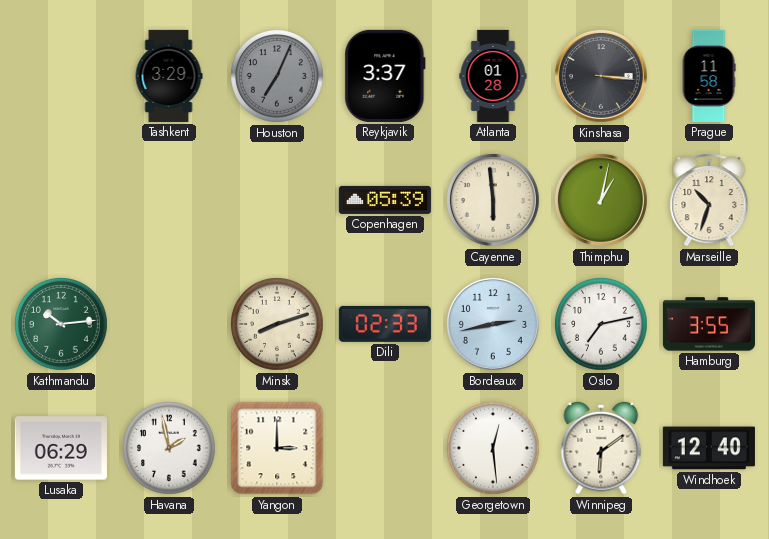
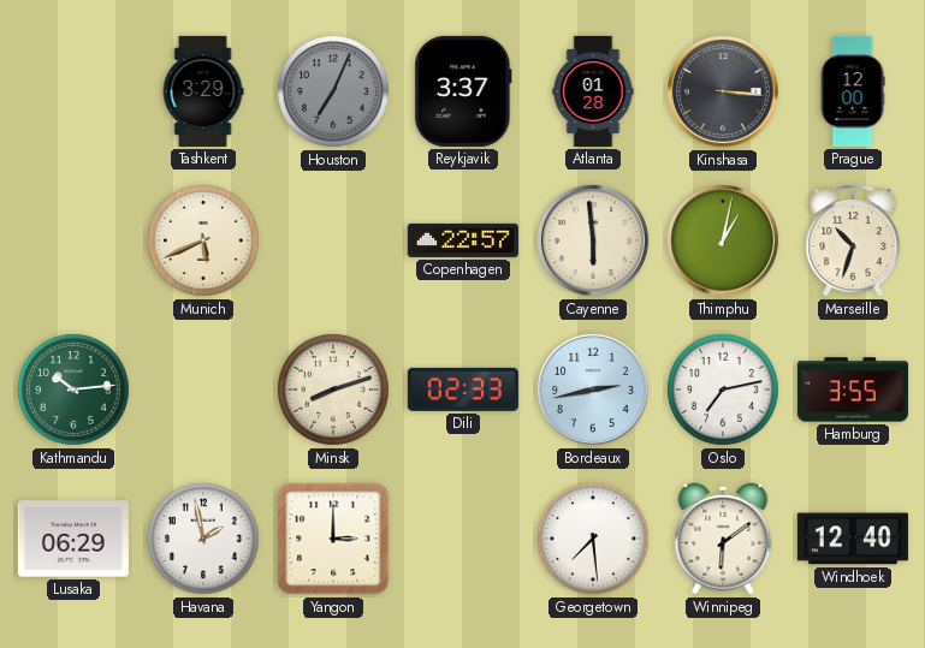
Prague: 11:58 -> 12:00 (853, 91)
Munich: none -> 5:41 (204, 242)
Copenhagen: 05:39 -> 22:57 (463, 240)
Georgetown: 12:29 -> 7:29 (594, 540)
